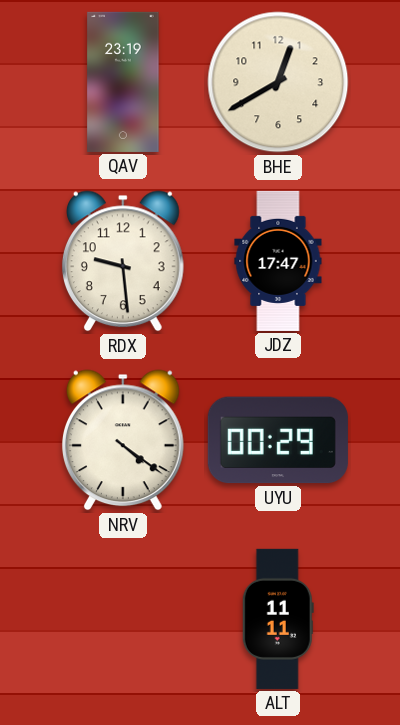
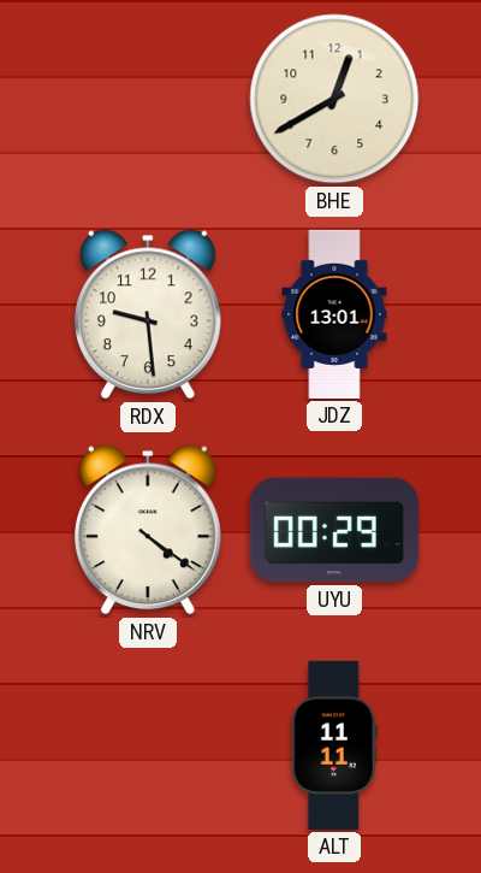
QAV: 23:19 -> none (123, 82)
JDZ: 17:47 -> 13:01 (334, 314)
